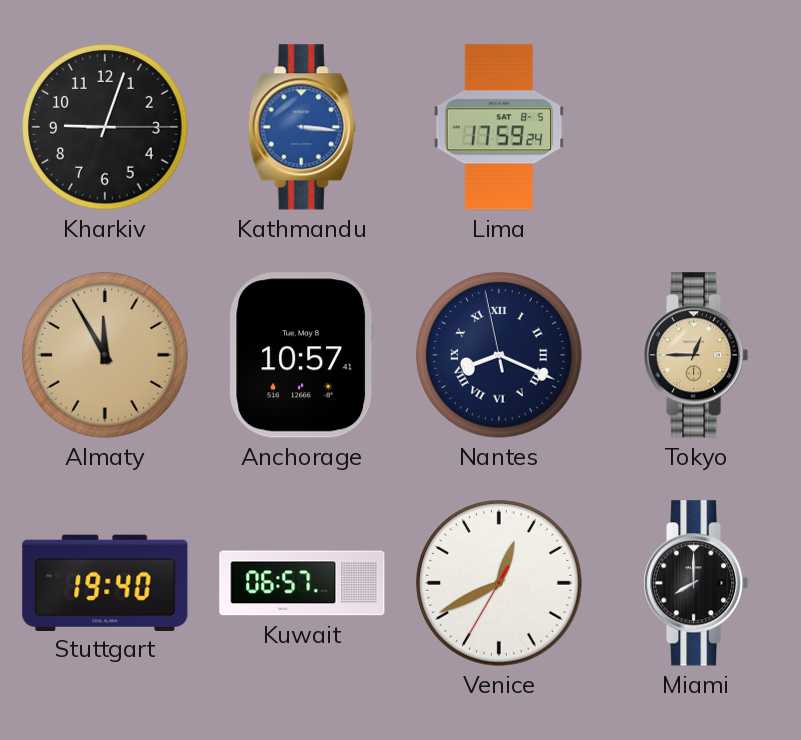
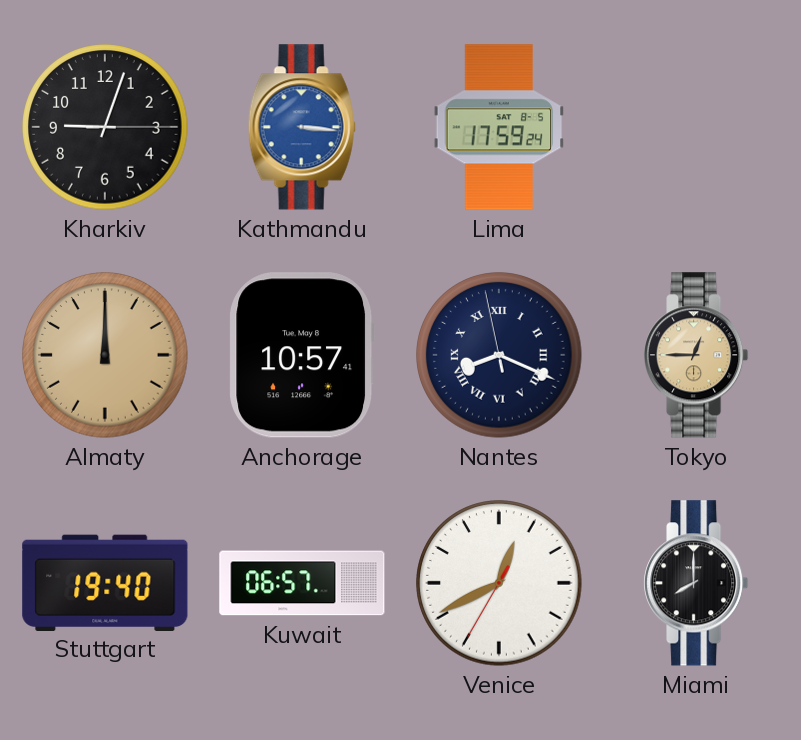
Almaty: 11:55 -> 12:00 (105, 355)
